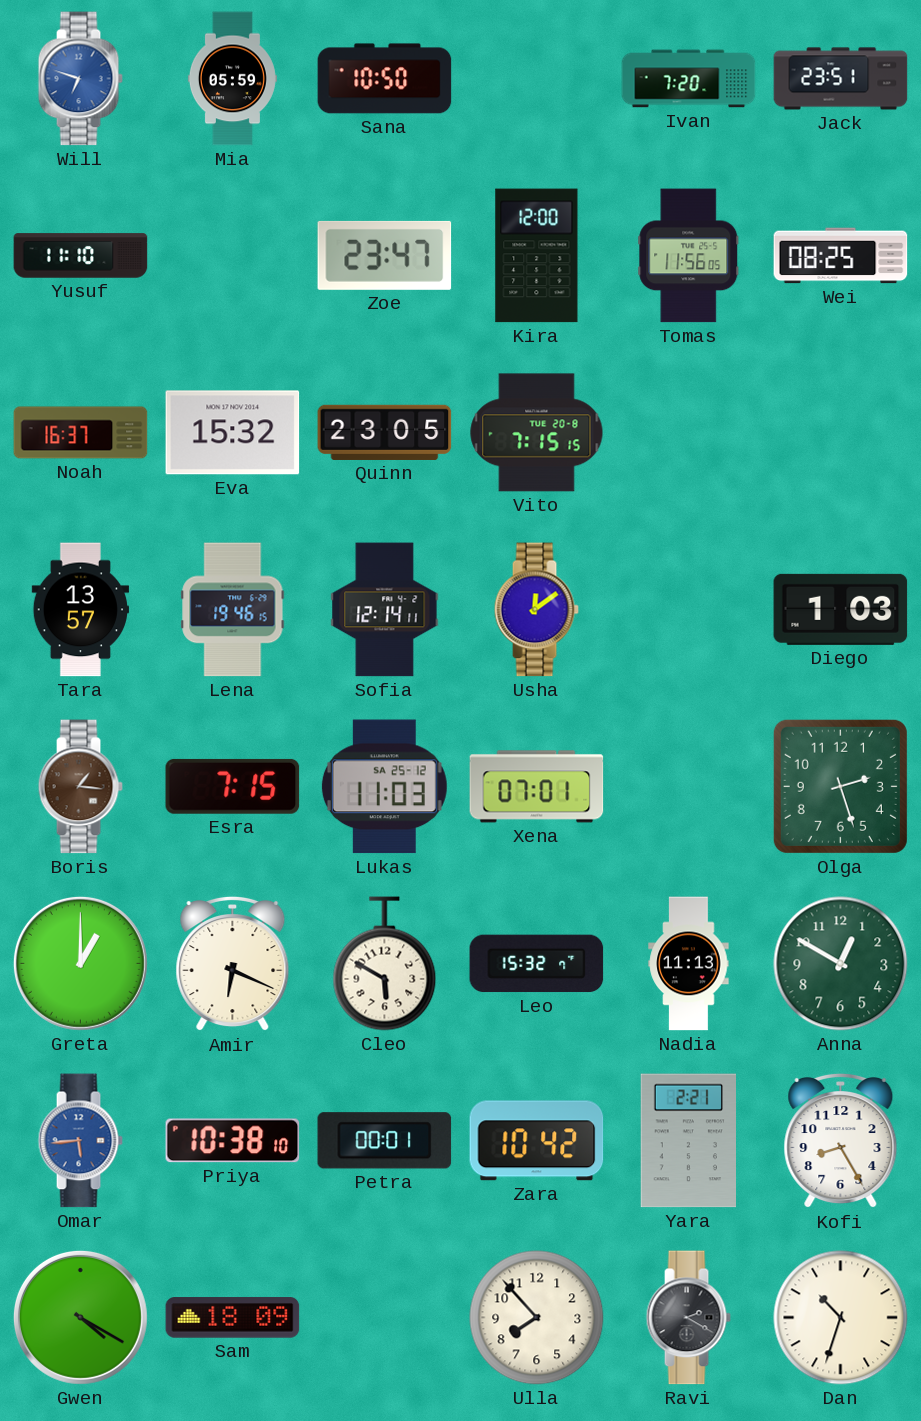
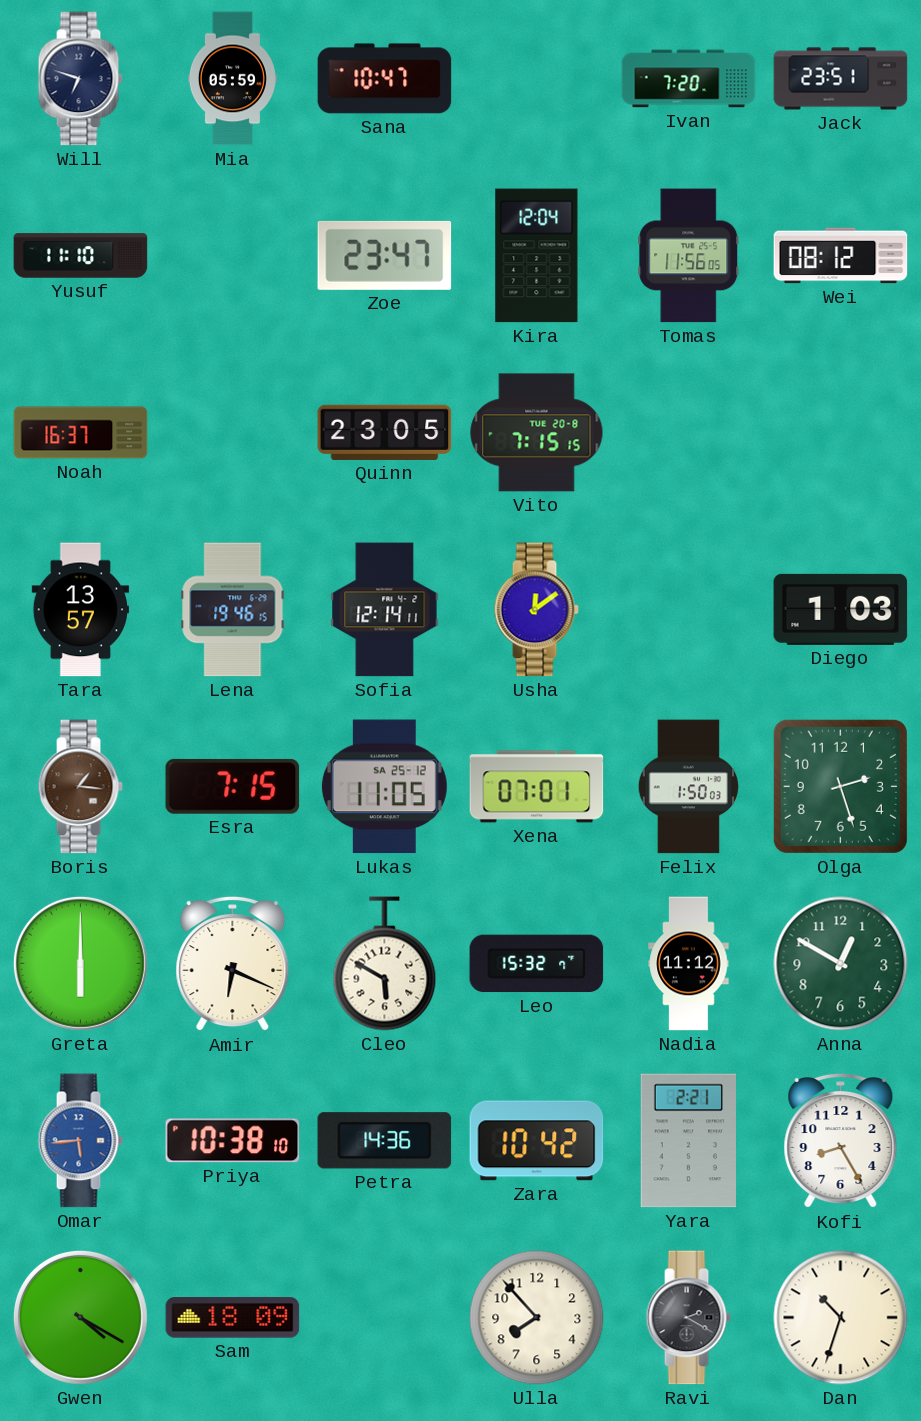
Will dial: blue -> navy (80, 79)
Sana: 10:50 -> 10:47 (385, 79)
Kira: 12:00 -> 12:04 (537, 256)
Wei: 08:25 -> 08:12 (841, 256)
Eva: 15:32 -> none (233, 433)
Lukas: 11:03 -> 11:05 (384, 787)
Felix: none -> 1:50 (688, 787)
Greta: 1:00 -> 6:00 (80, 963)
Nadia: 11:13 -> 11:12 (689, 964)
Petra: 00:01 -> 14:36 (385, 1141)
